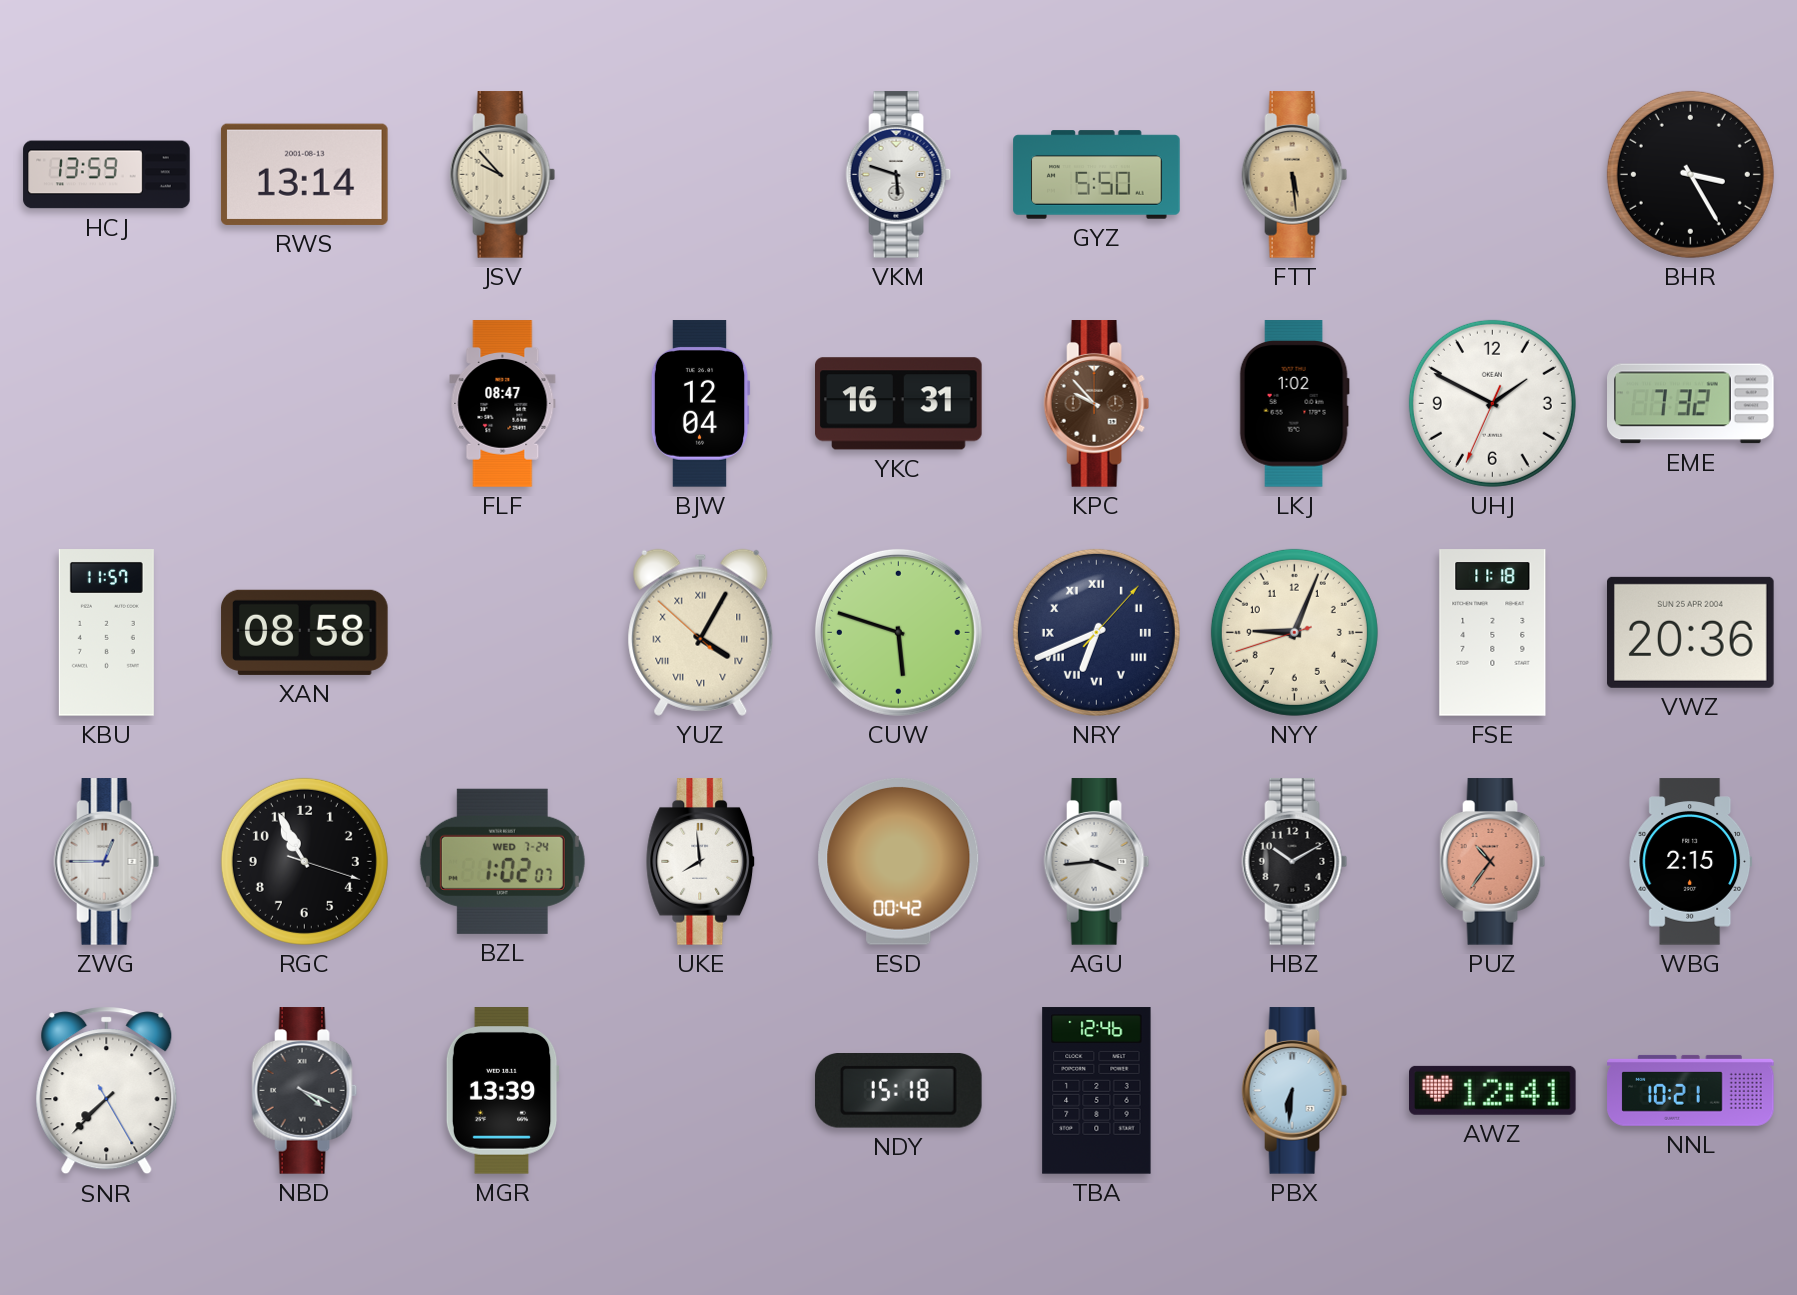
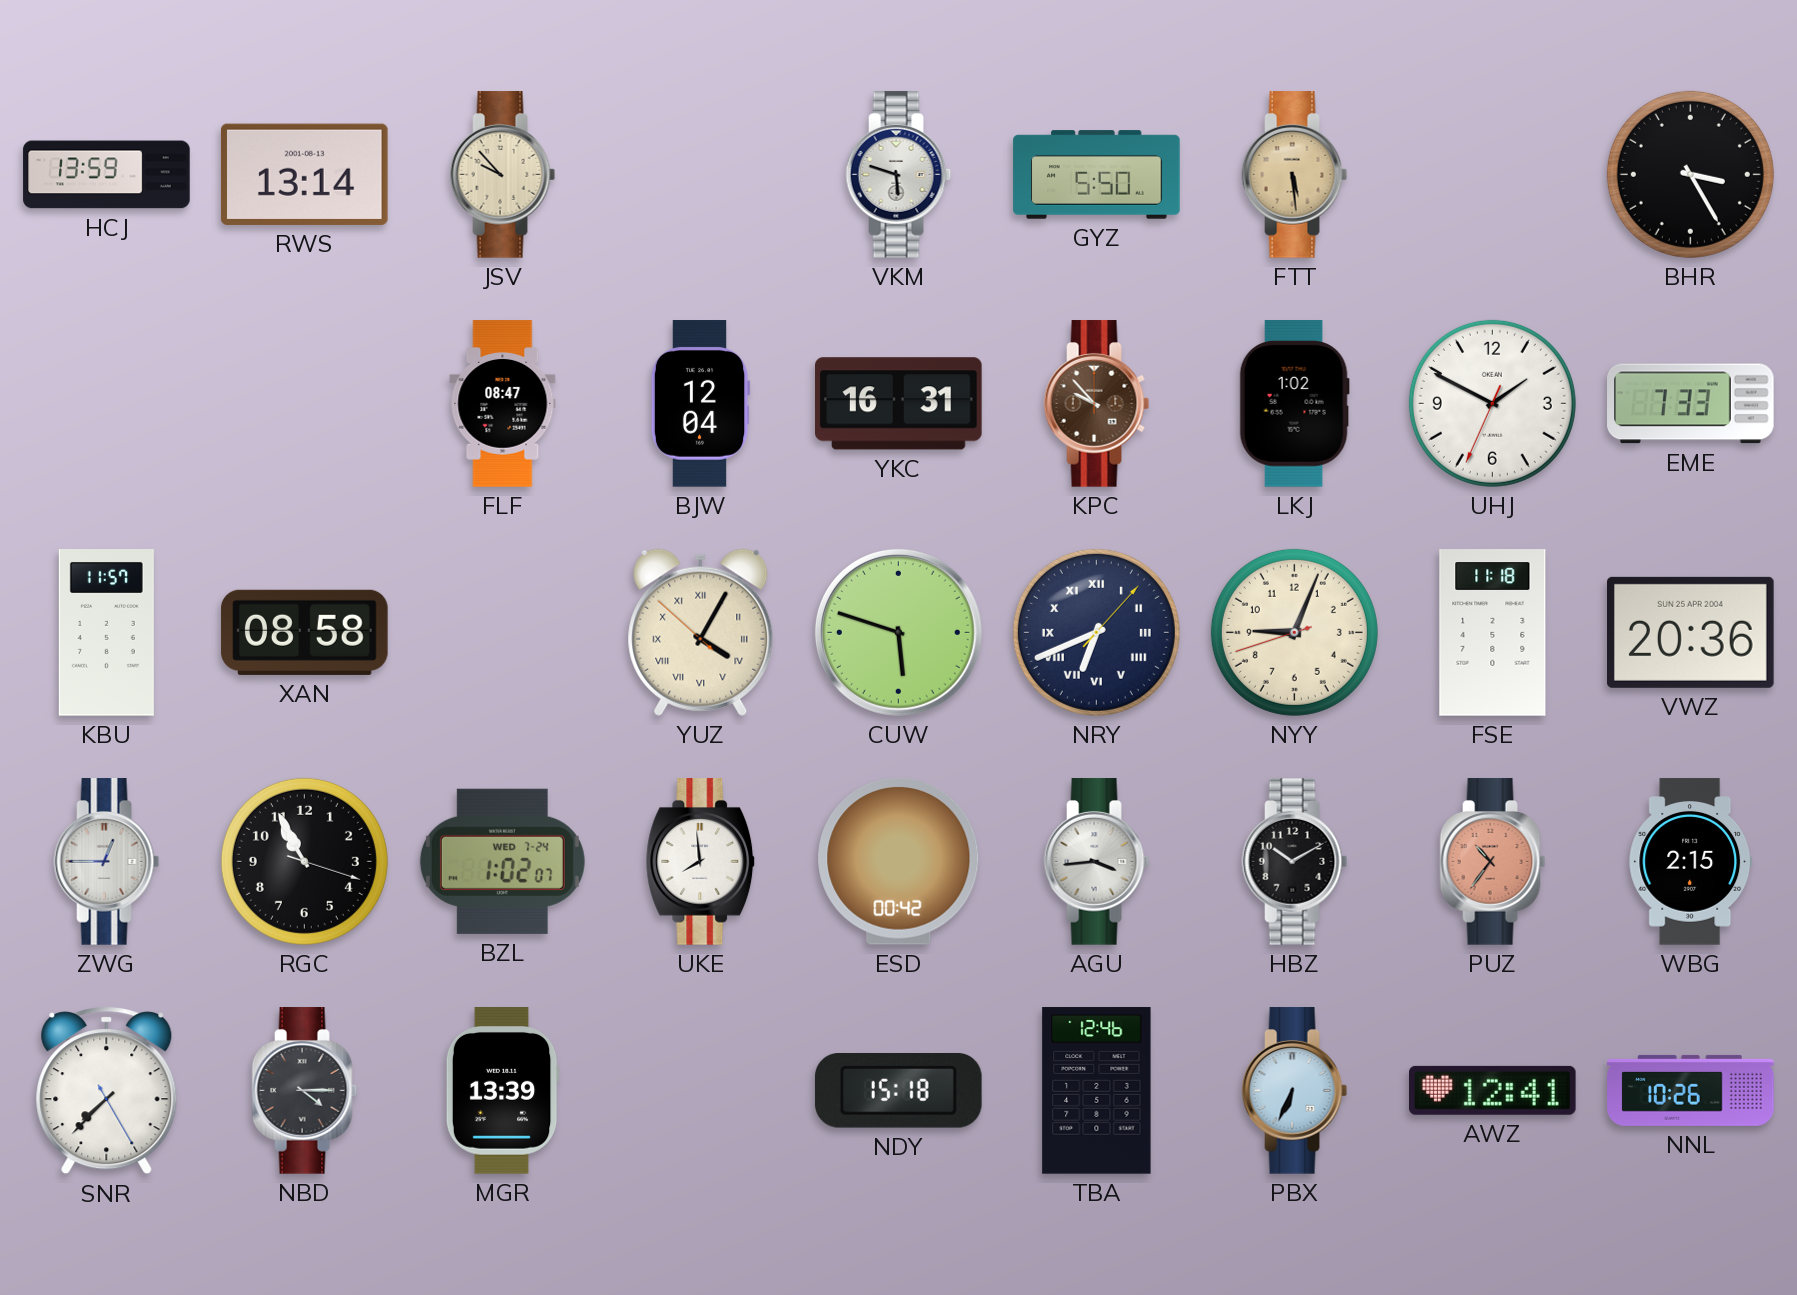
EME: 7:32 -> 7:33 (1691, 404)
NBD: 4:19 -> 4:15 (305, 1091)
PBX: 6:31 -> 6:34 (1295, 1091)
NNL: 10:21 -> 10:26 (1691, 1090)
